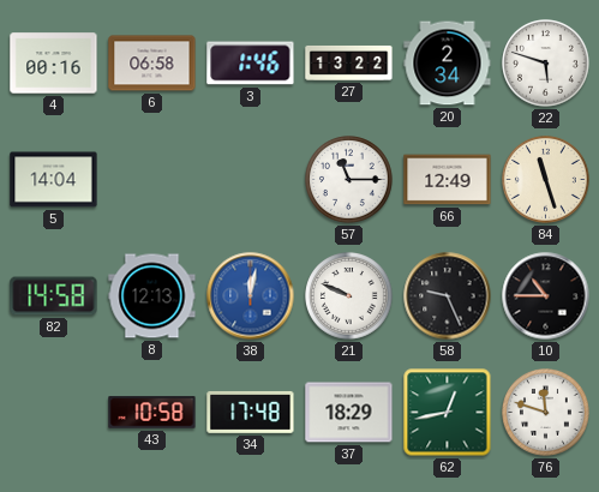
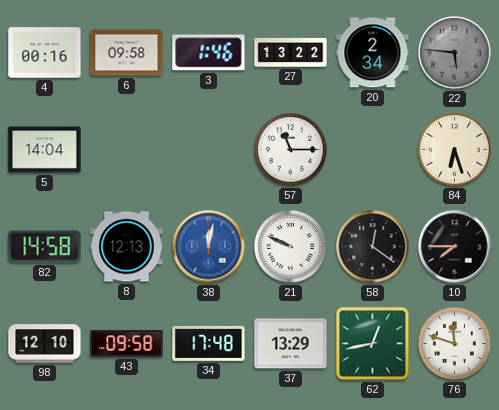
6: 06:58 -> 09:58 (127, 53)
22: 5:48 -> 5:46 (455, 53)
22 dial: white -> grey (455, 53)
66: 12:49 -> none (448, 180)
84: 11:27 -> 6:27 (455, 150)
58: 9:26 -> 12:21 (373, 247)
10: 10:45 -> 7:45 (455, 247)
98: none -> 12:10 (45, 344)
43: 10:58 -> 09:58 (127, 344)
37: 18:29 -> 13:29 (291, 344)
